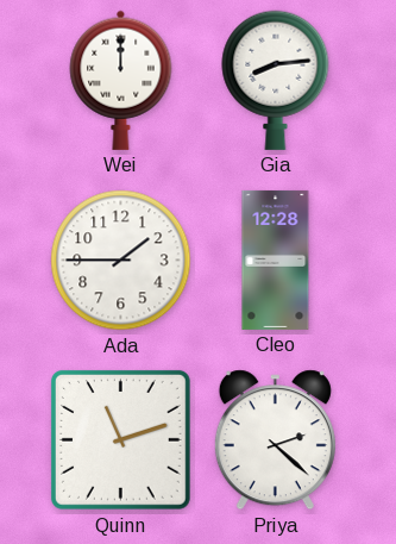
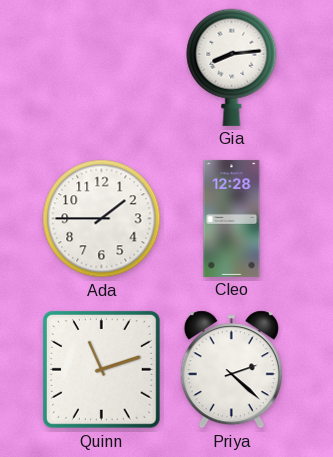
Wei: 12:00 -> none (121, 80)
